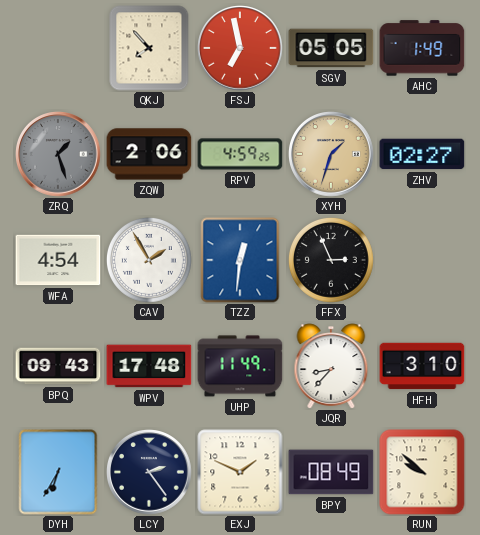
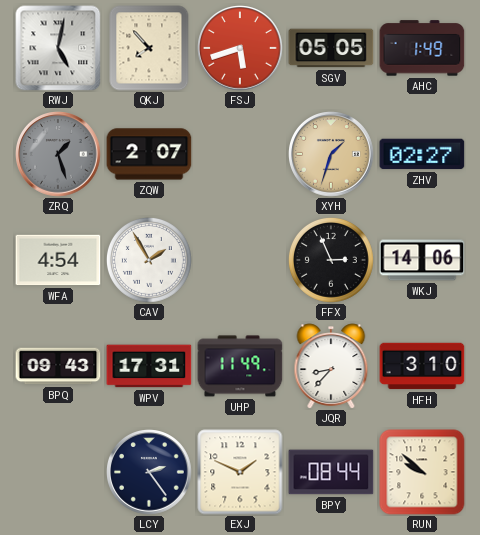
RWJ: none -> 5:02 (58, 48)
FSJ: 6:58 -> 5:42 (240, 48)
ZQW: 2:06 -> 2:07 (149, 154)
RPV: 4:59 -> none (240, 154)
TZZ: 12:31 -> none (240, 260)
WKJ: none -> 14:06 (422, 260)
WPV: 17:48 -> 17:31 (149, 366)
DYH: 6:35 -> none (58, 472)
BPY: 08:49 -> 08:44 (331, 472)
